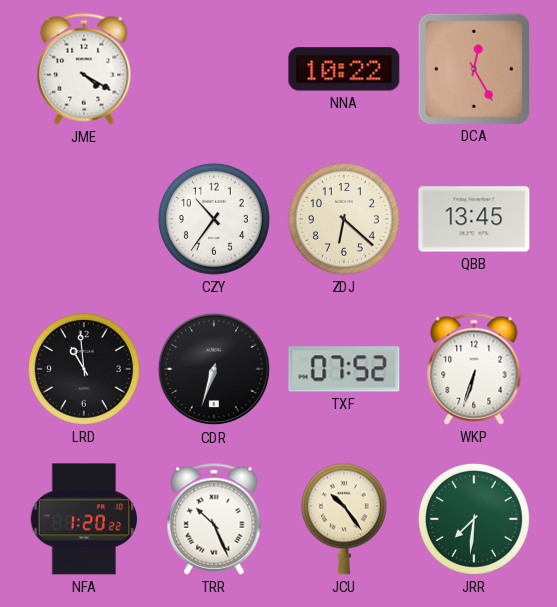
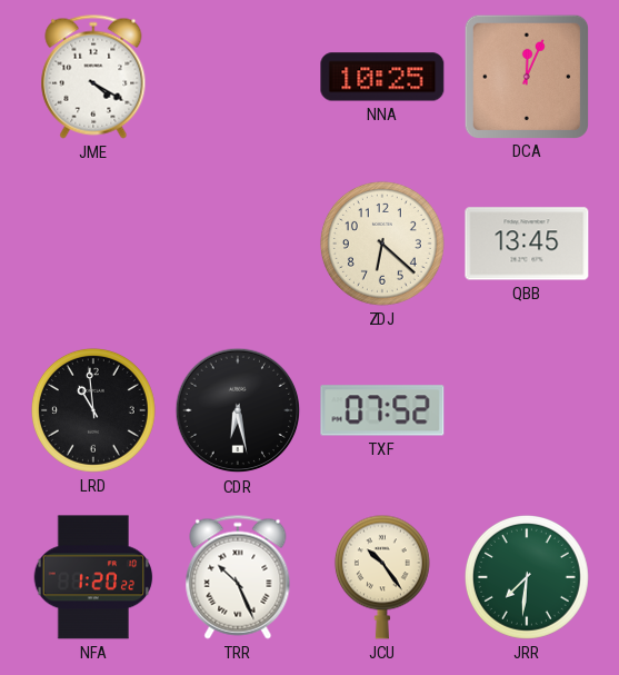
NNA: 10:22 -> 10:25 (382, 77)
DCA: 12:25 -> 12:04 (526, 76)
CZY: 10:36 -> none (214, 219)
CDR: 6:33 -> 6:28 (238, 410)
WKP: 6:33 -> none (474, 369)
